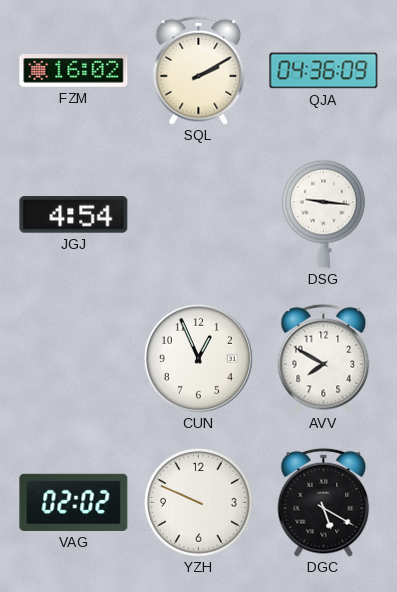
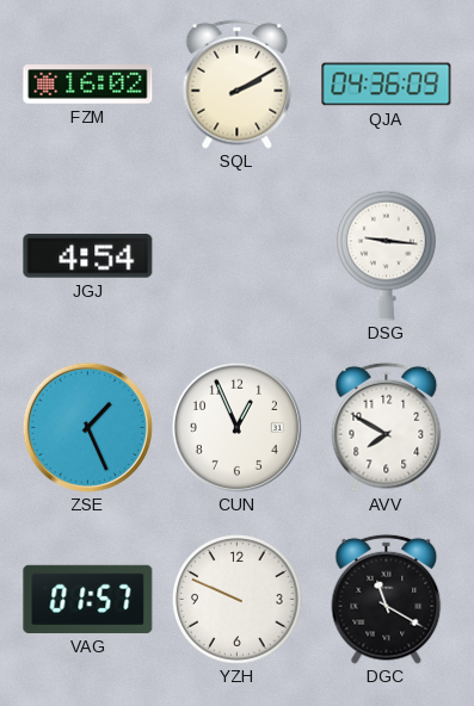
ZSE: none -> 1:26 (87, 427)
VAG: 02:02 -> 01:57 (88, 599)
DGC: 5:20 -> 11:20 (387, 599)
